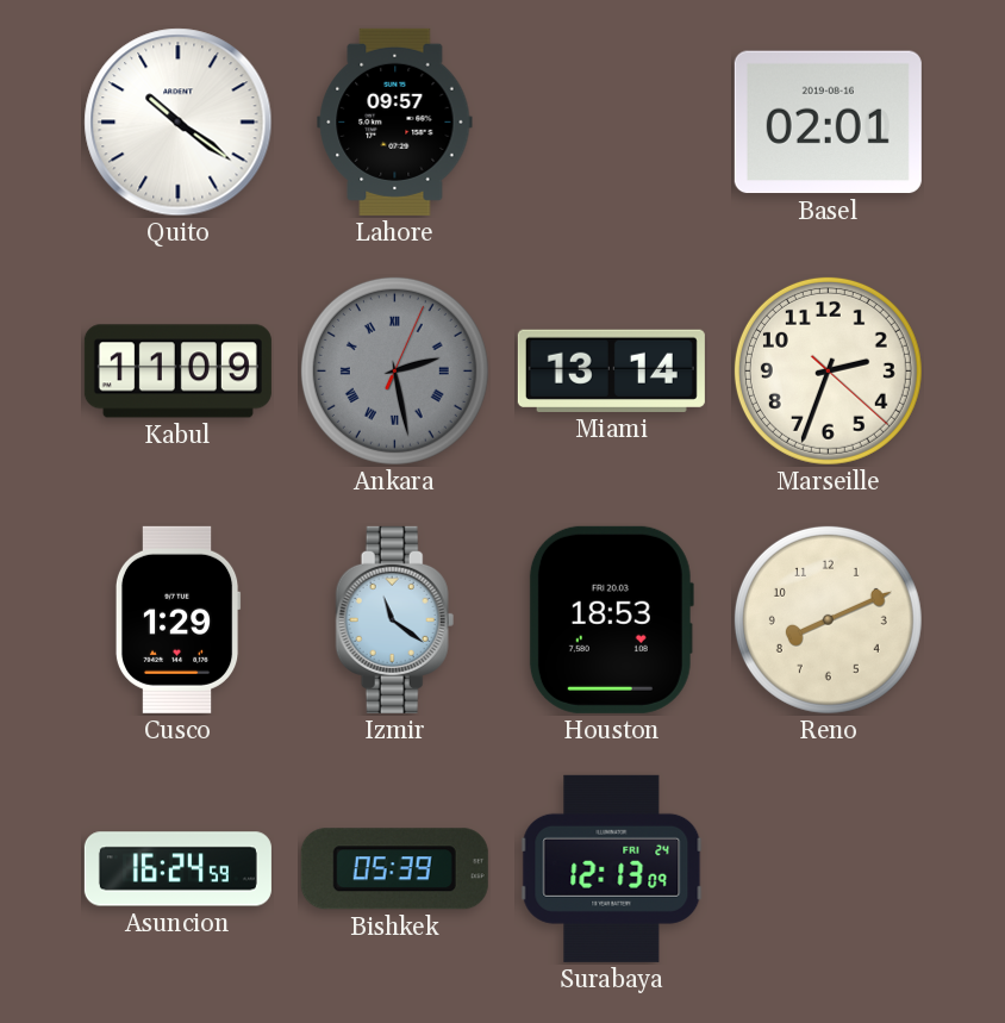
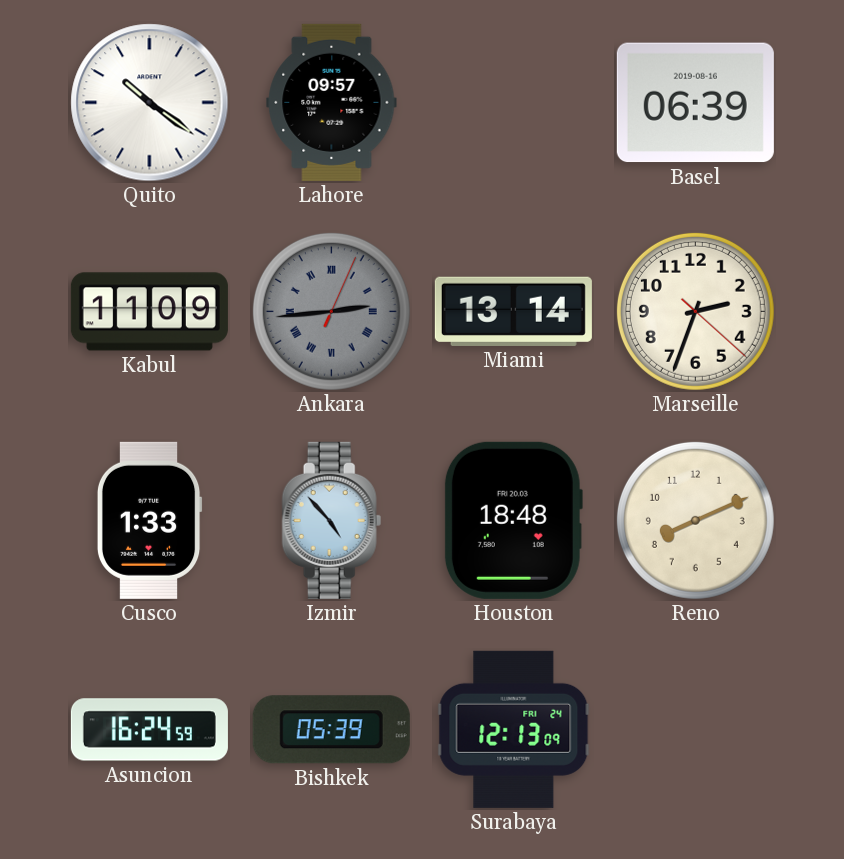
Basel: 02:01 -> 06:39 (695, 103)
Ankara: 2:28 -> 2:44 (331, 311)
Cusco: 1:29 -> 1:33 (149, 520)
Izmir: 11:21 -> 4:53 (332, 520)
Houston: 18:53 -> 18:48 (513, 520)
